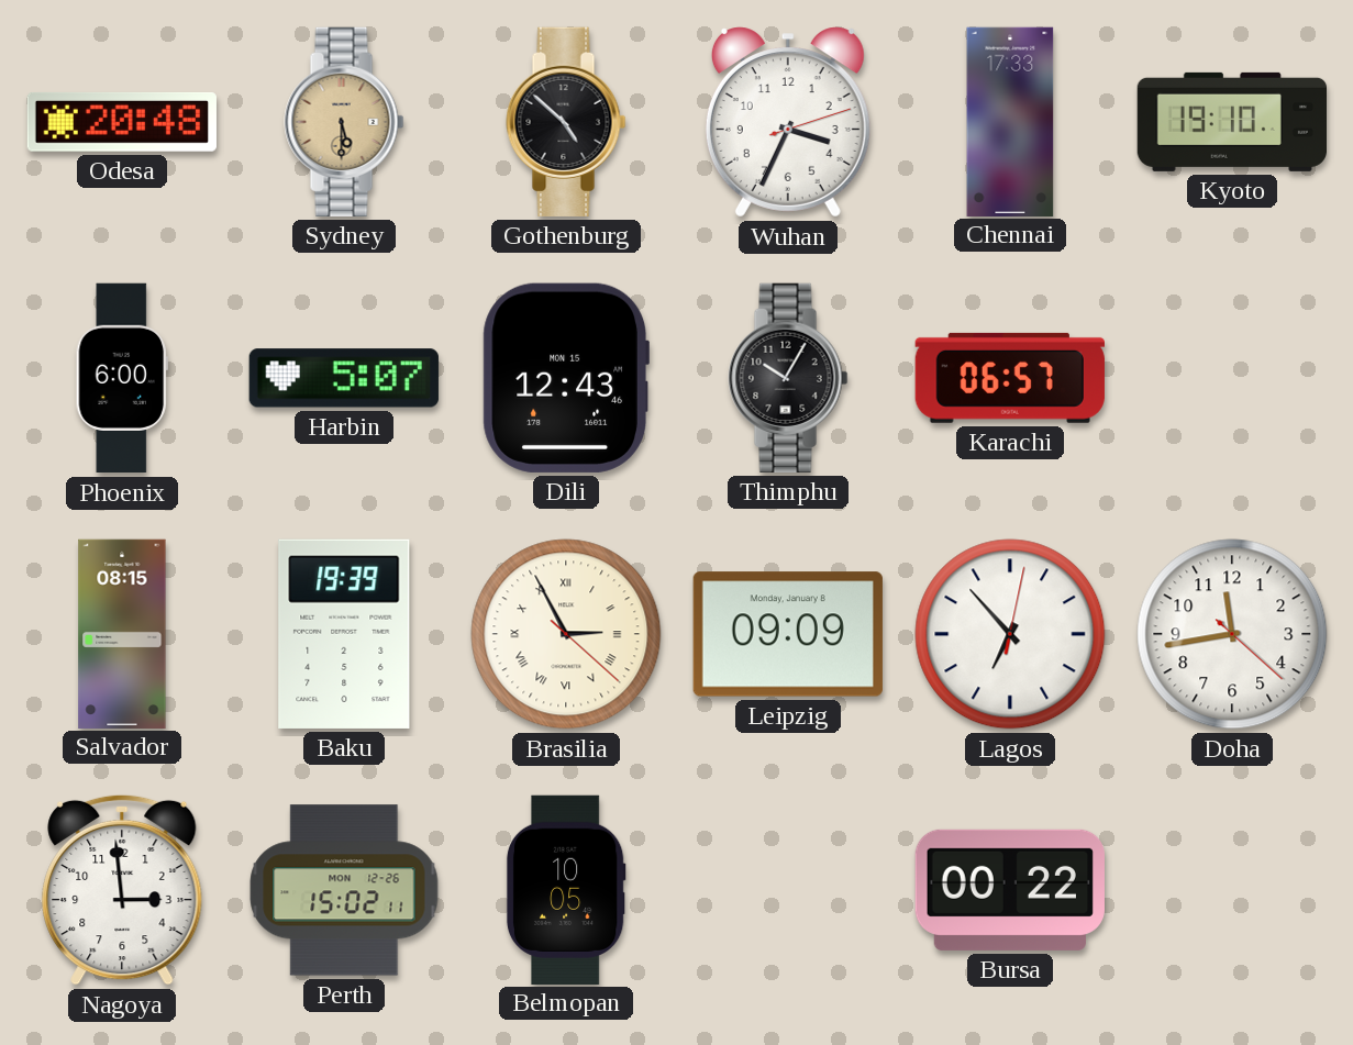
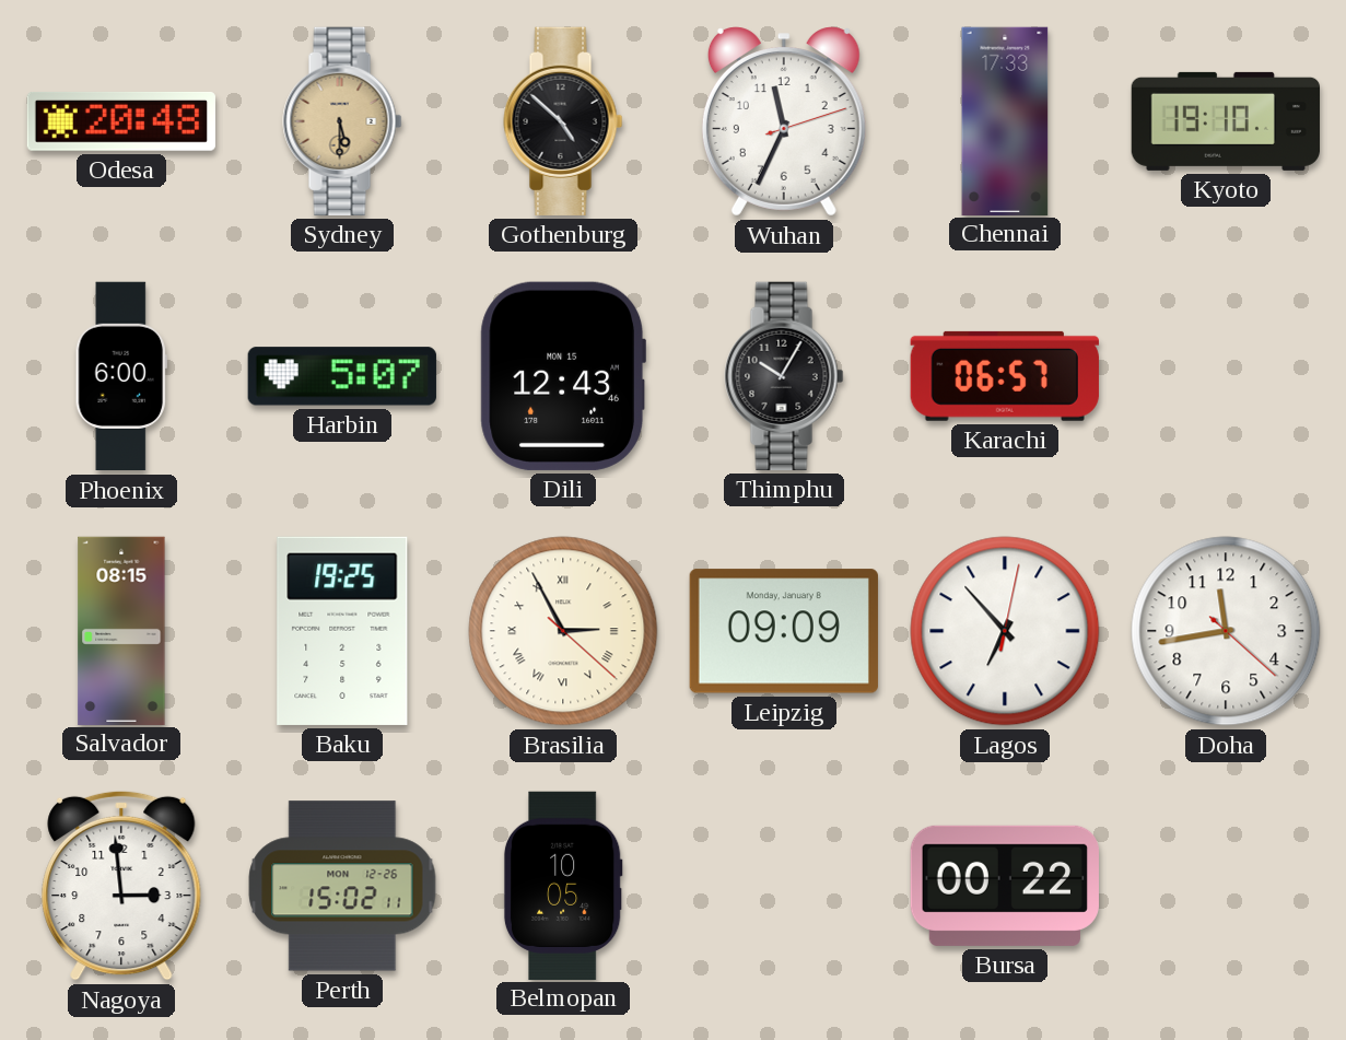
Wuhan: 3:34 -> 11:34 (784, 121)
Baku: 19:39 -> 19:25 (342, 631)
